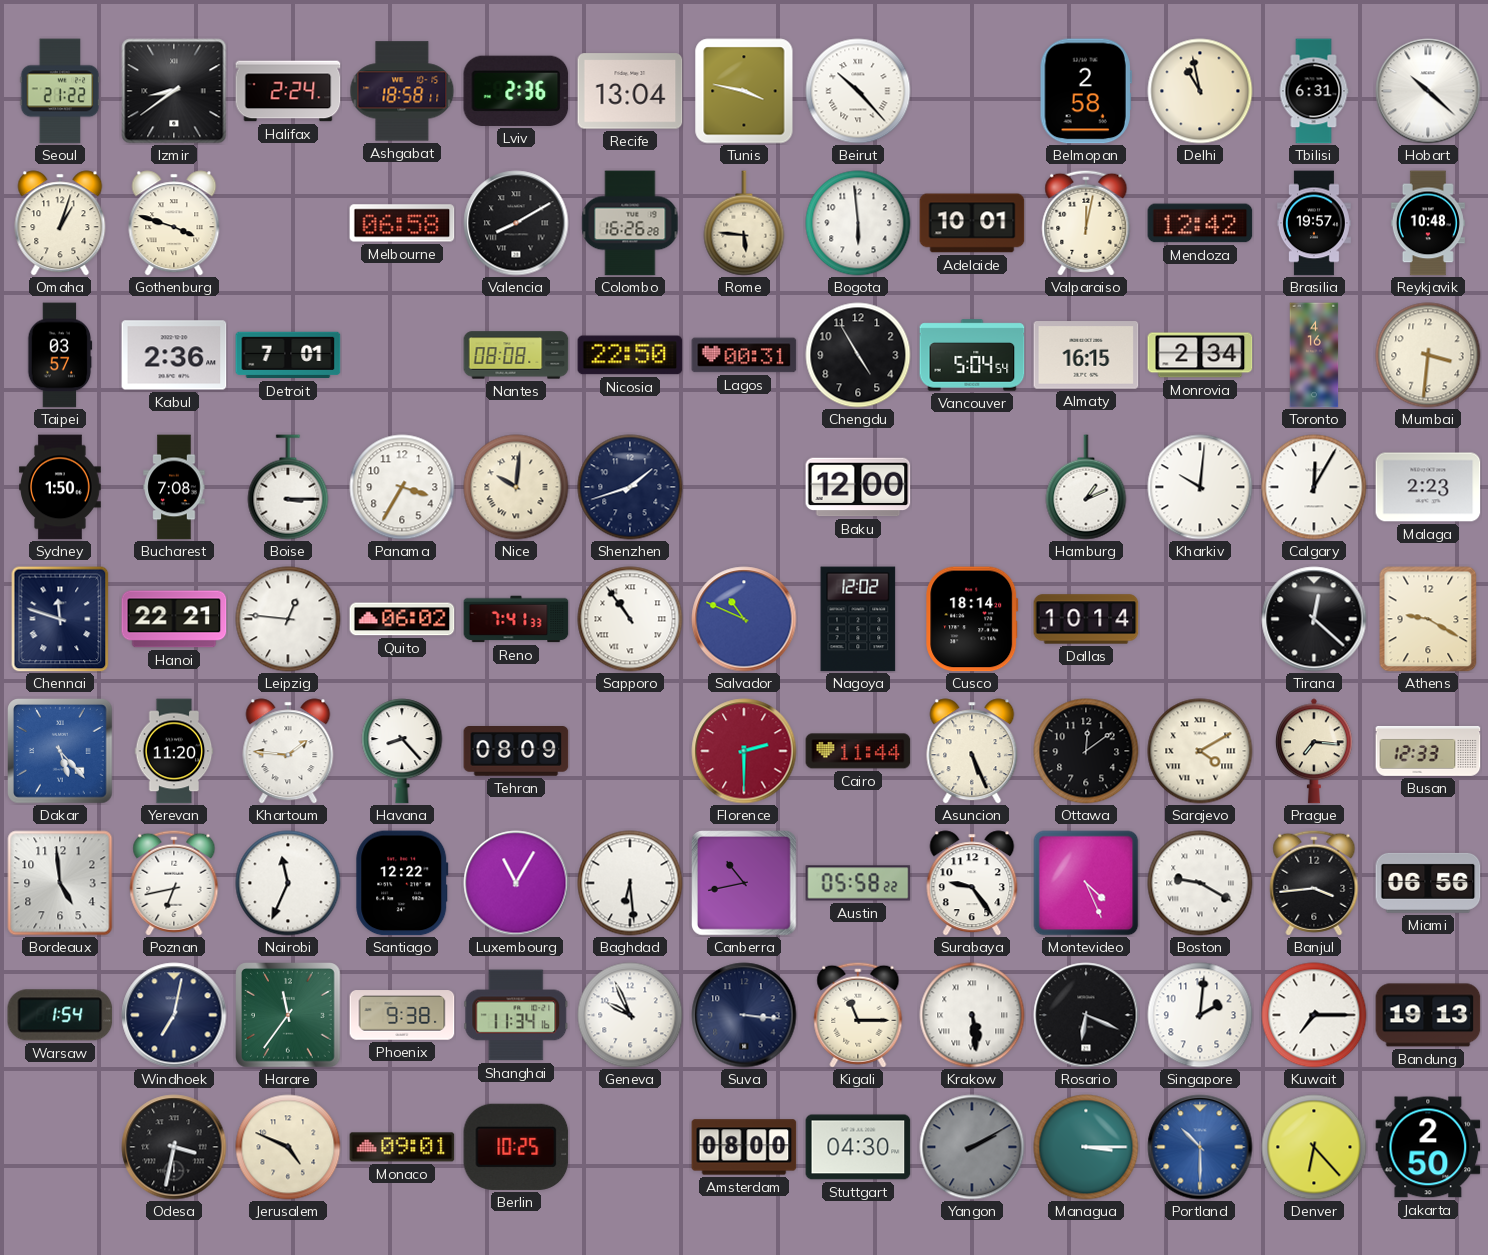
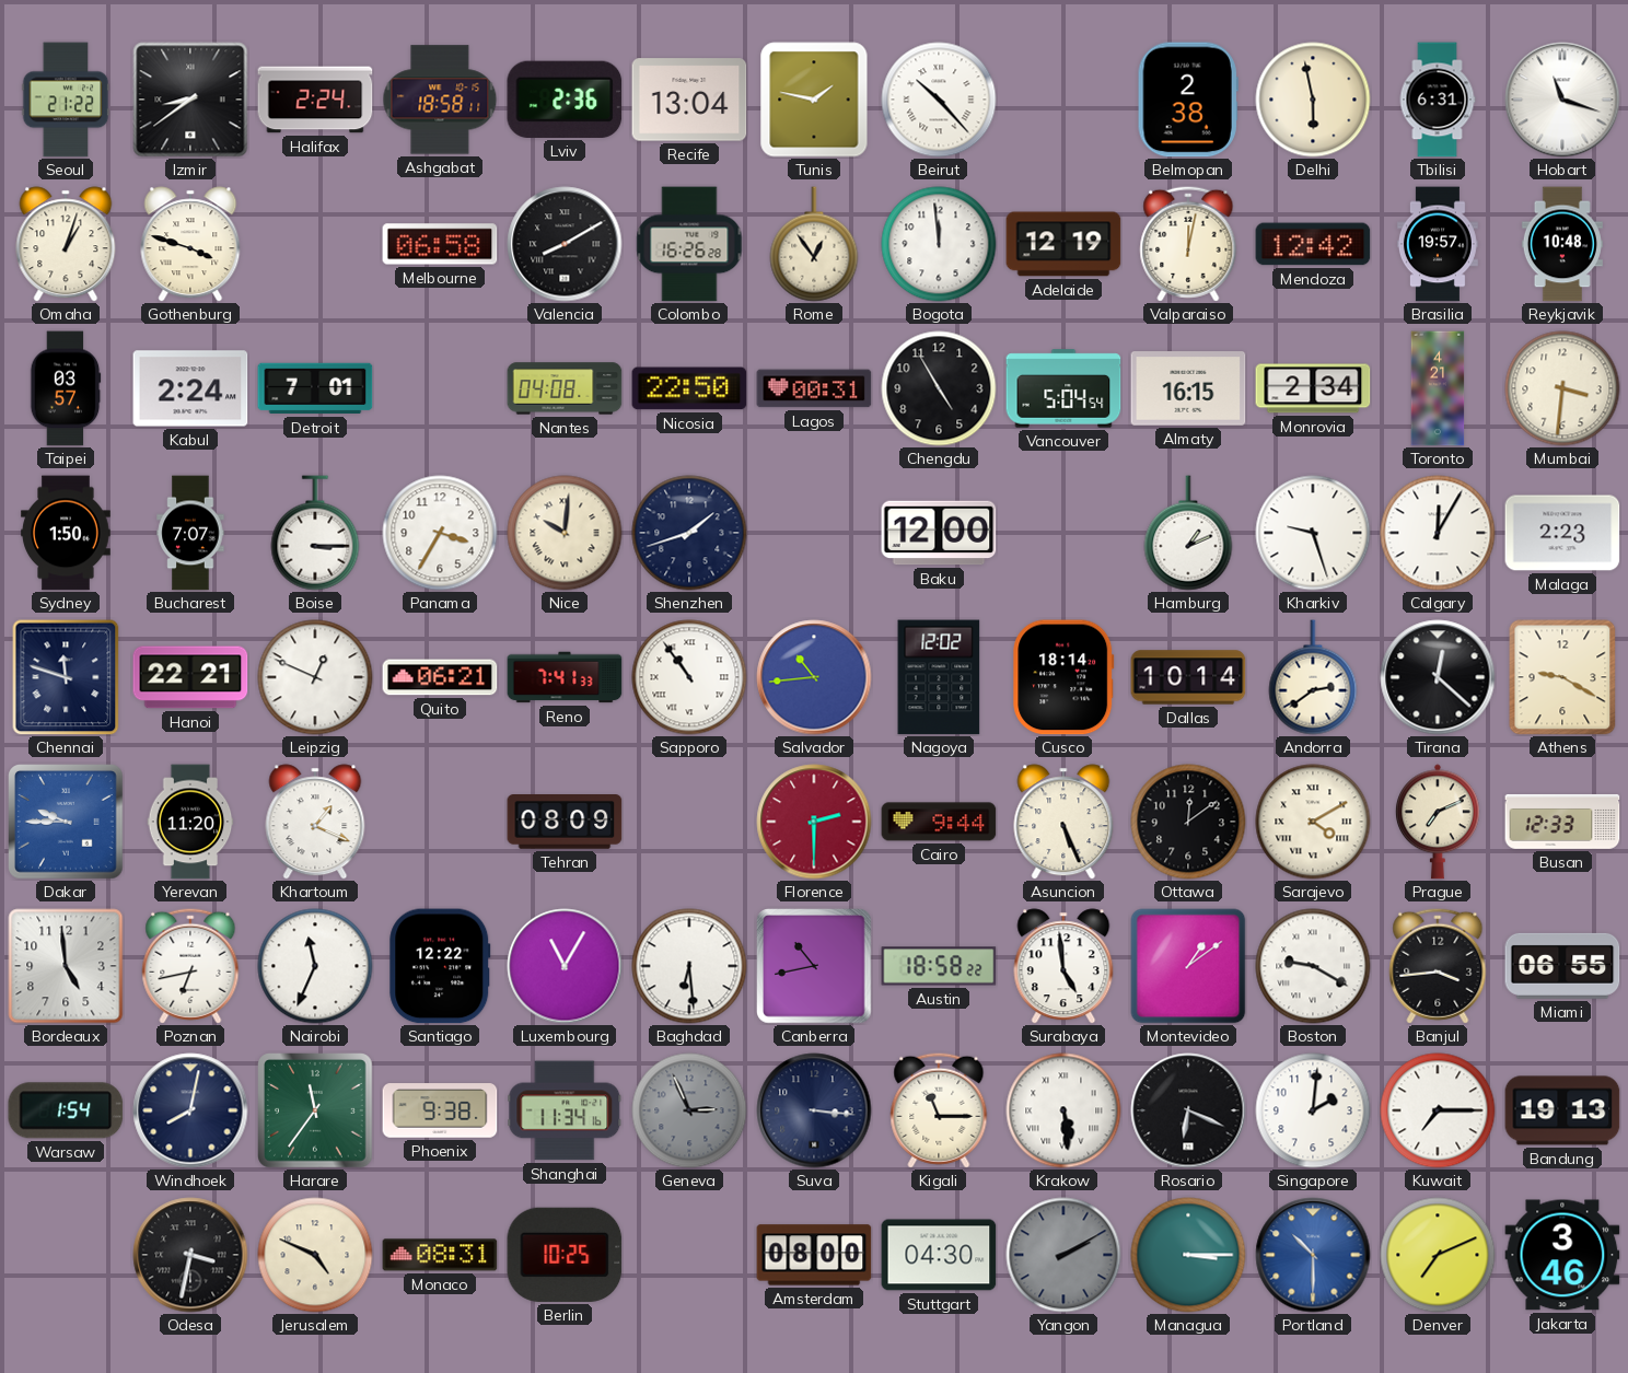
Tunis: 3:47 -> 1:47 (814, 100)
Belmopan: 2:58 -> 2:38 (1188, 100)
Delhi: 10:58 -> 5:58 (1313, 100)
Hobart: 10:22 -> 11:18 (1562, 100)
Rome: 5:46 -> 12:54 (814, 244)
Bogota: 5:59 -> 11:59 (939, 244)
Adelaide: 10:01 -> 12:19 (1063, 244)
Kabul: 2:36 -> 2:24 (190, 388)
Nantes: 08:08 -> 04:08 (565, 388)
Toronto: 4:16 -> 4:21 (1438, 388)
Bucharest: 7:08 -> 7:07 (190, 533)
Kharkiv: 10:01 -> 9:27 (1313, 533)
Leipzig: 12:46 -> 12:49 (315, 677)
Quito: 06:02 -> 06:21 (440, 677)
Salvador: 10:49 -> 10:44 (814, 677)
Andorra: none -> 2:39 (1313, 677)
Dakar: 5:23 -> 9:45 (67, 823)
Khartoum: 1:46 -> 1:19 (315, 822)
Havana: 8:23 -> none (402, 751)
Cairo: 11:44 -> 9:44 (939, 822)
Prague: 7:16 -> 7:11 (1438, 822)
Austin: 05:58 -> 18:58 (939, 966)
Surabaya: 9:24 -> 4:59 (1063, 966)
Montevideo: 4:26 -> 1:09 (1188, 966)
Miami: 06:56 -> 06:55 (1562, 966)
Windhoek: 7:02 -> 8:02 (190, 1110)
Geneva: 9:56 -> 2:56 (689, 1110)
Geneva dial: white -> grey (689, 1110)
Monaco: 09:01 -> 08:31 (440, 1255)
Denver: 6:23 -> 7:11 (1438, 1255)
Jakarta: 2:50 -> 3:46 (1562, 1255)
